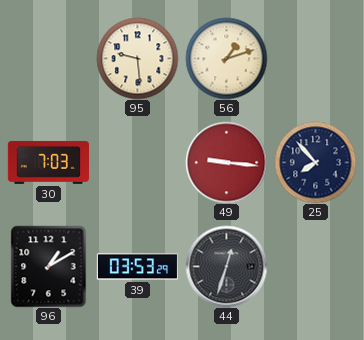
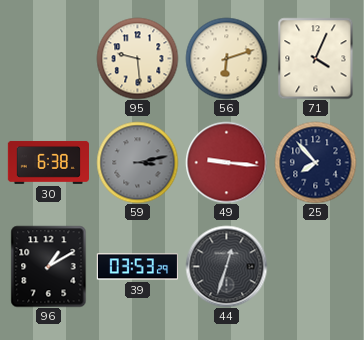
56: 1:12 -> 6:12 (226, 58)
71: none -> 4:04 (316, 58)
30: 7:03 -> 6:38 (48, 162)
59: none -> 3:13 (137, 162)
